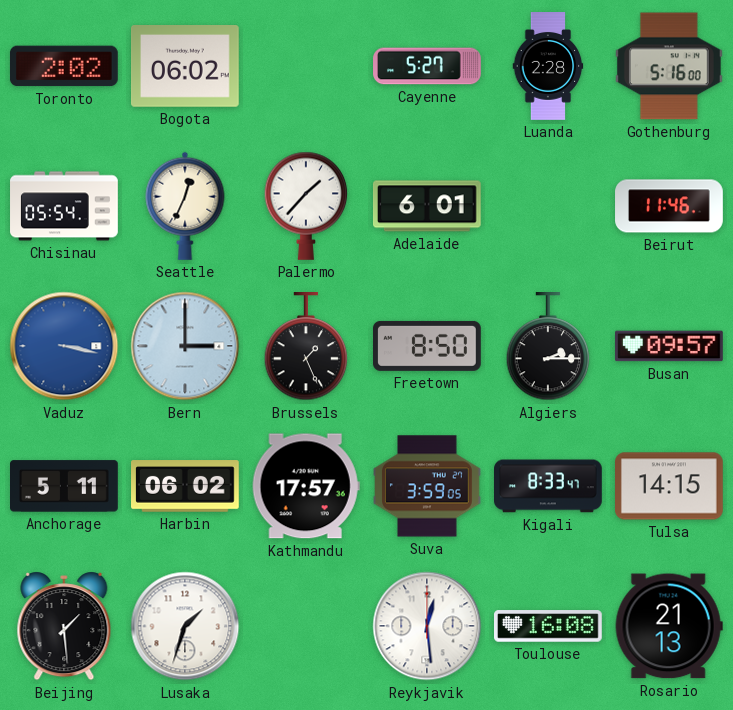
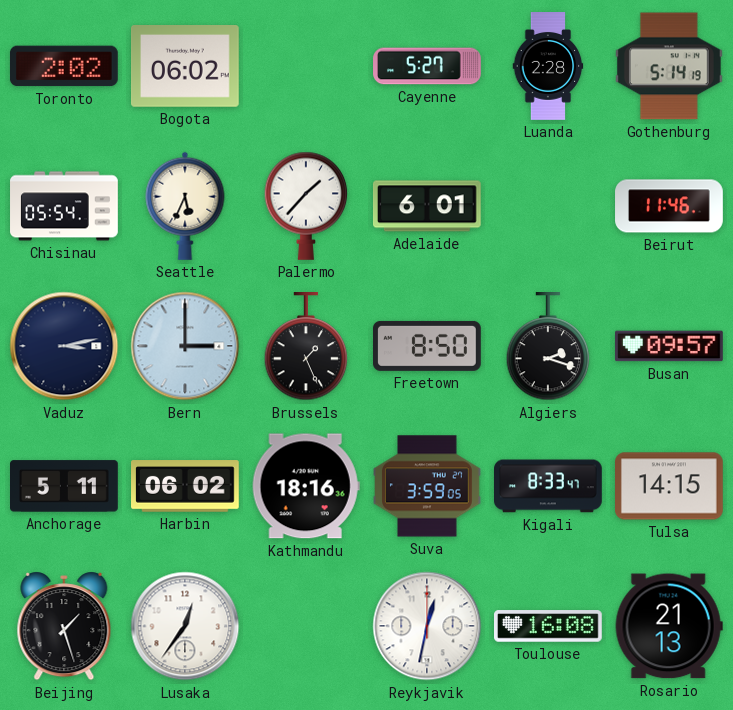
Gothenburg: 5:16 -> 5:14 (669, 66)
Seattle: 12:34 -> 5:34 (185, 206)
Vaduz: 3:17 -> 3:13 (64, 346)
Vaduz dial: blue -> navy (64, 346)
Algiers: 2:15 -> 2:18 (548, 347)
Kathmandu: 17:57 -> 18:16 (306, 486)
Beijing: 1:29 -> 1:27 (64, 626)
Lusaka: 1:33 -> 12:36 (185, 626)
Reykjavik: 12:29 -> 12:32 (427, 626)
